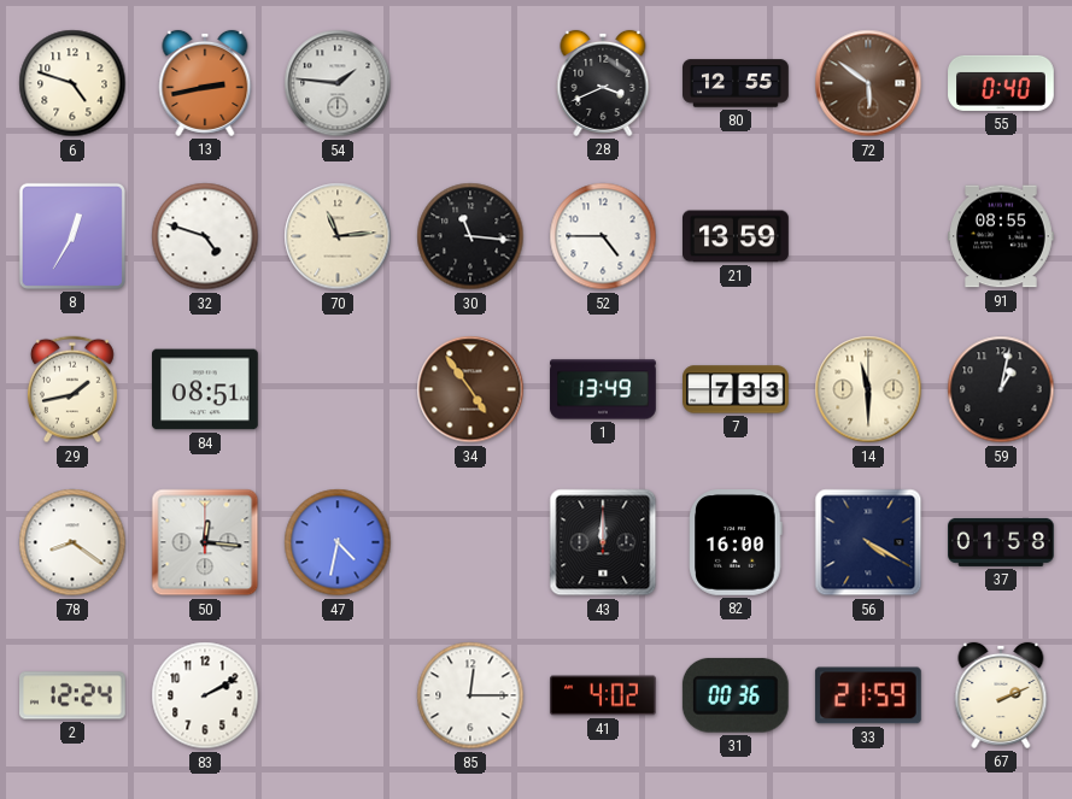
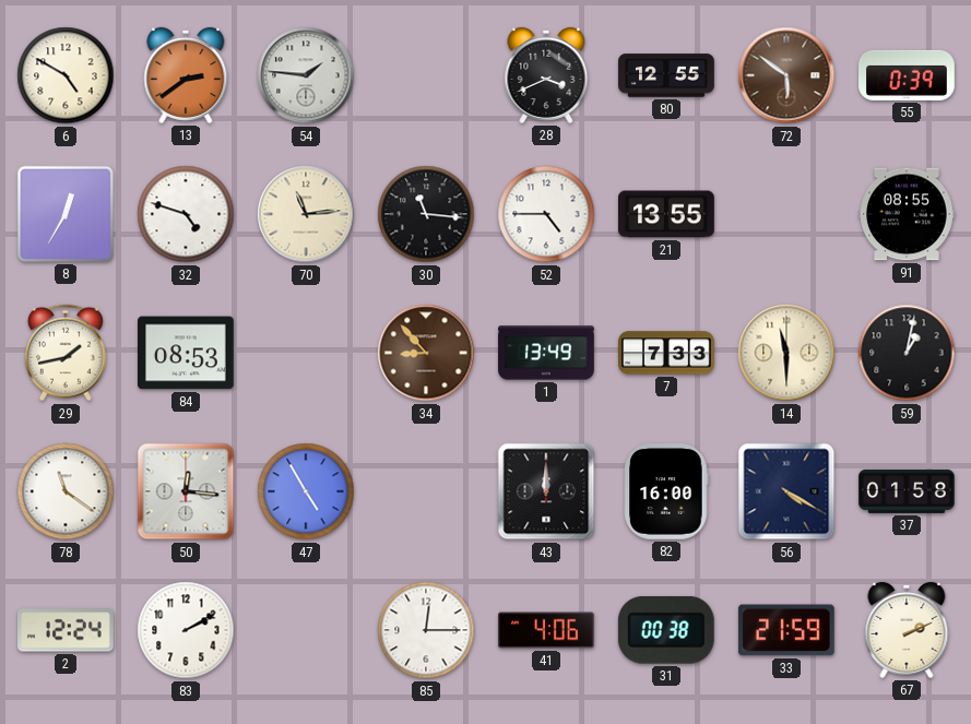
6: 4:48 -> 4:50 (66, 75)
13: 2:43 -> 2:39 (186, 75)
55: 0:40 -> 0:39 (907, 75)
21: 13:59 -> 13:55 (666, 214)
84: 08:51 -> 08:53 (187, 353)
34: 4:54 -> 8:53 (426, 353)
78: 8:21 -> 11:21 (66, 491)
47: 4:32 -> 4:55 (306, 491)
41: 4:02 -> 4:06 (547, 630)
31: 00:36 -> 00:38 (666, 630)
